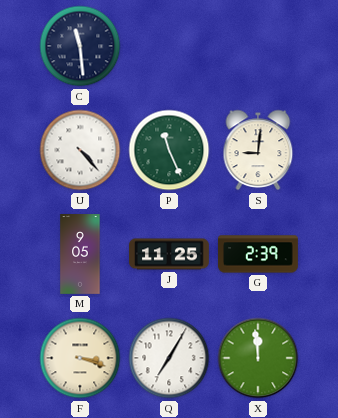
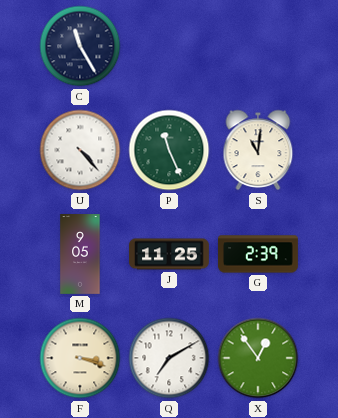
C: 11:29 -> 11:25 (80, 46)
S: 9:01 -> 11:01 (258, 150)
Q: 7:05 -> 7:10 (169, 358)
X: 11:59 -> 12:54 (258, 358)
